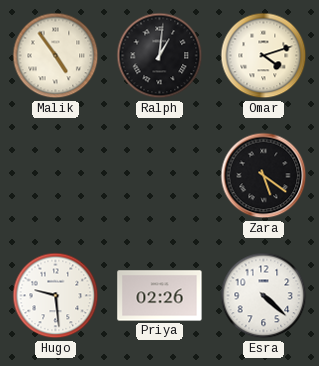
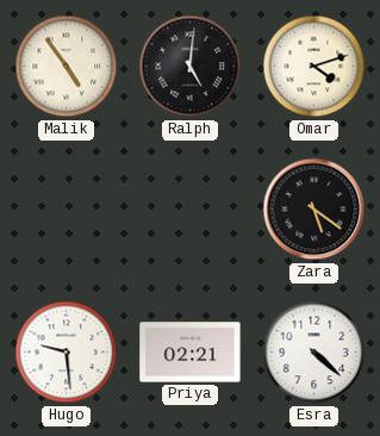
Ralph: 1:01 -> 5:01 (191, 67)
Priya: 02:26 -> 02:21 (191, 353)
